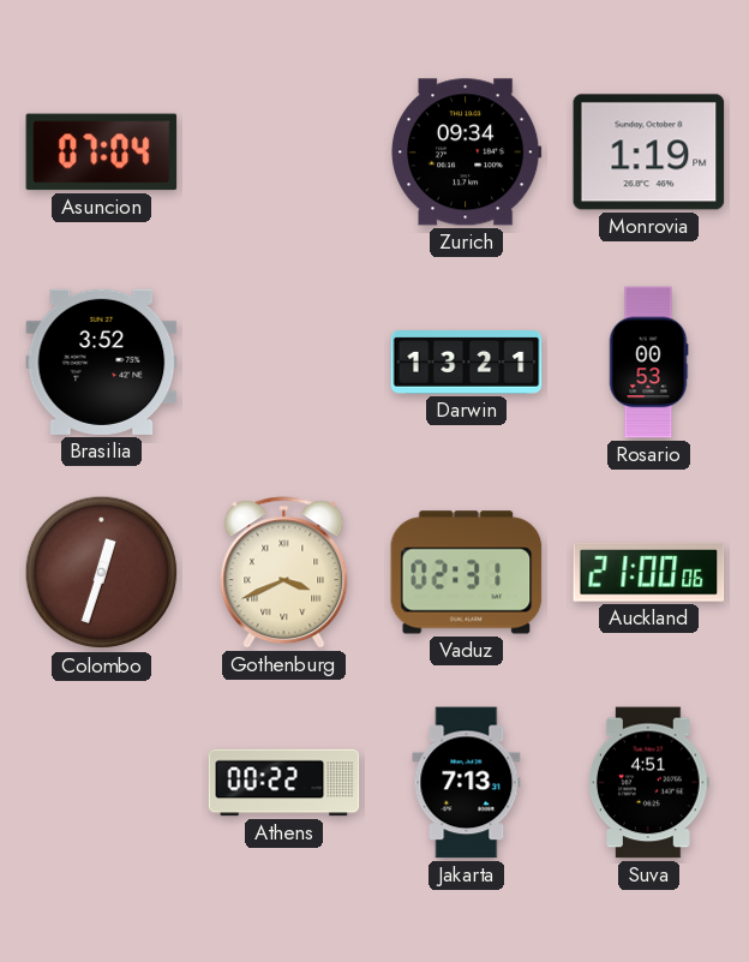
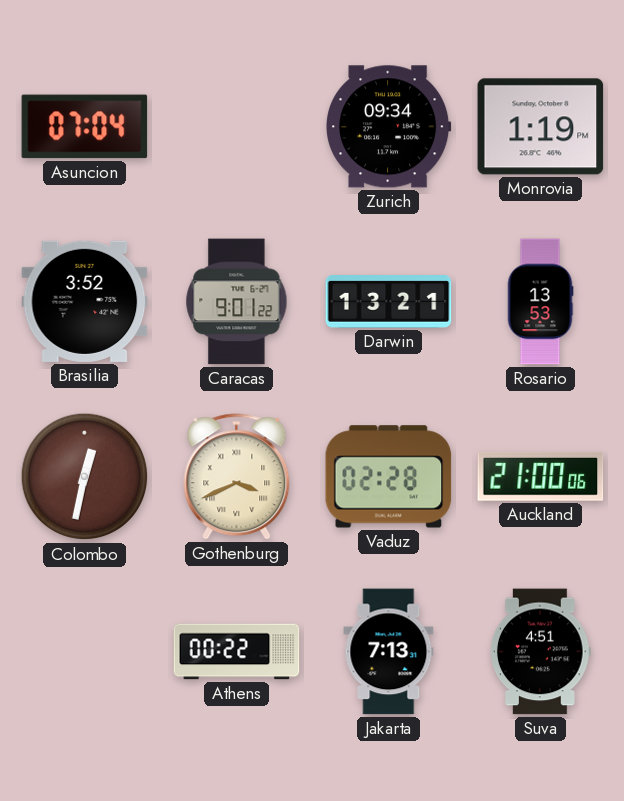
Caracas: none -> 9:01 (237, 302)
Rosario: 00:53 -> 13:53 (540, 302)
Colombo: 12:33 -> 12:32 (85, 477)
Vaduz: 02:31 -> 02:28 (389, 477)
